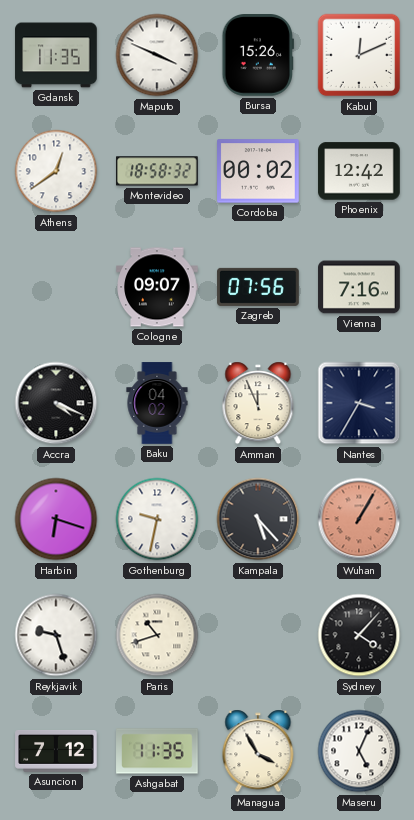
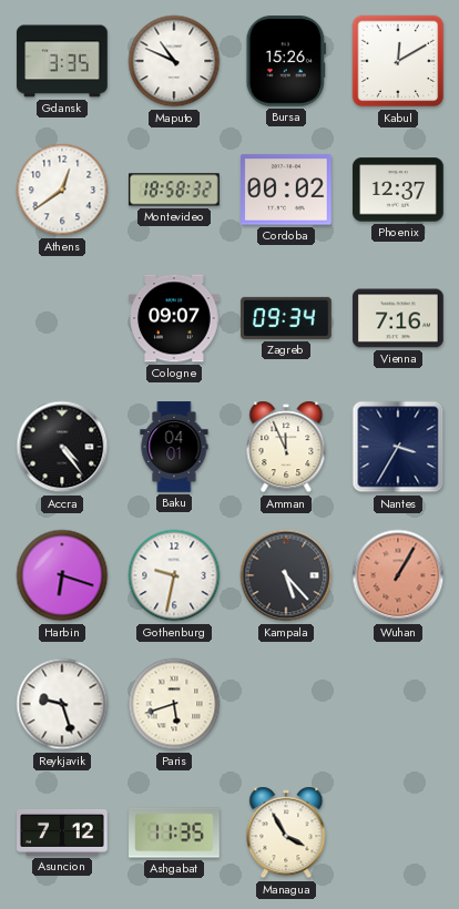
Gdansk: 11:35 -> 3:35 (62, 61)
Maputo: 3:49 -> 10:49 (174, 61)
Kabul: 12:11 -> 12:10 (398, 61)
Phoenix: 12:42 -> 12:37 (398, 190)
Zagreb: 07:56 -> 09:34 (286, 318)
Accra: 4:19 -> 4:24 (62, 447)
Baku: 04:02 -> 04:01 (174, 447)
Paris: 10:42 -> 5:42 (174, 704)
Sydney: 4:07 -> none (359, 635)
Maseru: 5:04 -> none (359, 751)
